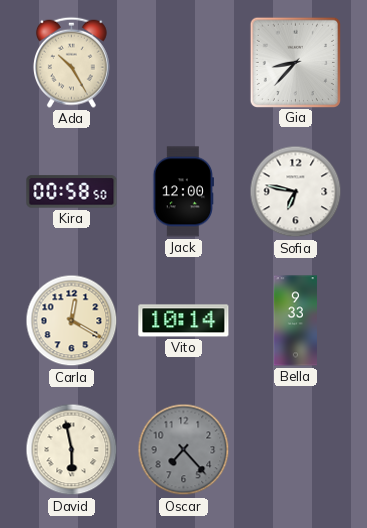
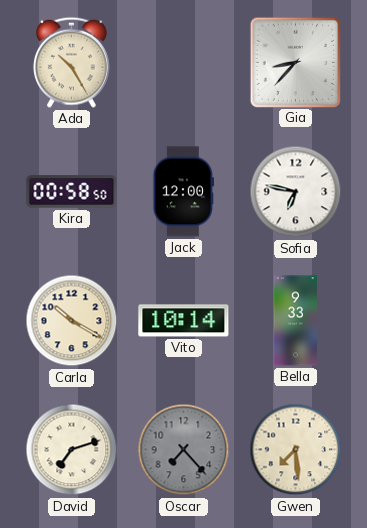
Carla: 12:20 -> 10:20 (72, 321)
David: 5:58 -> 7:12 (72, 450)
Gwen: none -> 7:29 (296, 450)
